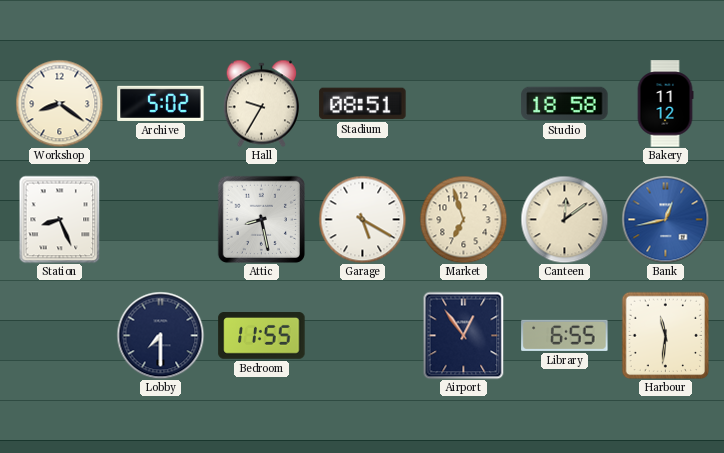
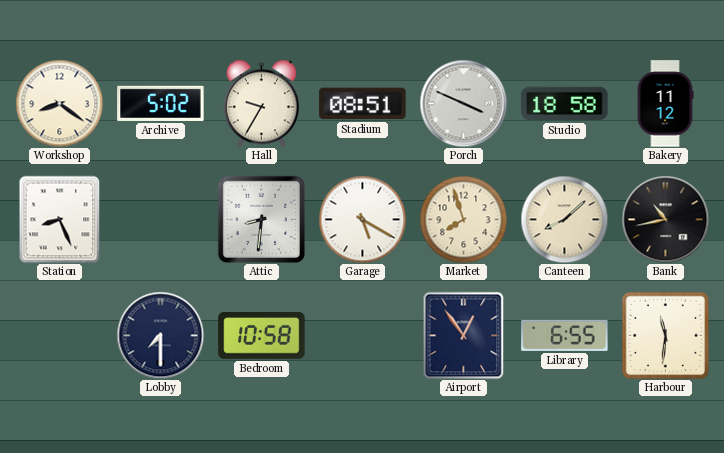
Porch: none -> 3:49 (463, 103)
Attic: 8:28 -> 8:31 (261, 219)
Market: 6:57 -> 7:57 (463, 219)
Canteen: 12:09 -> 8:08 (564, 219)
Bank: 12:43 -> 10:43 (665, 219)
Bank dial: blue -> black (665, 219)
Bedroom: 11:55 -> 10:58 (262, 336)
